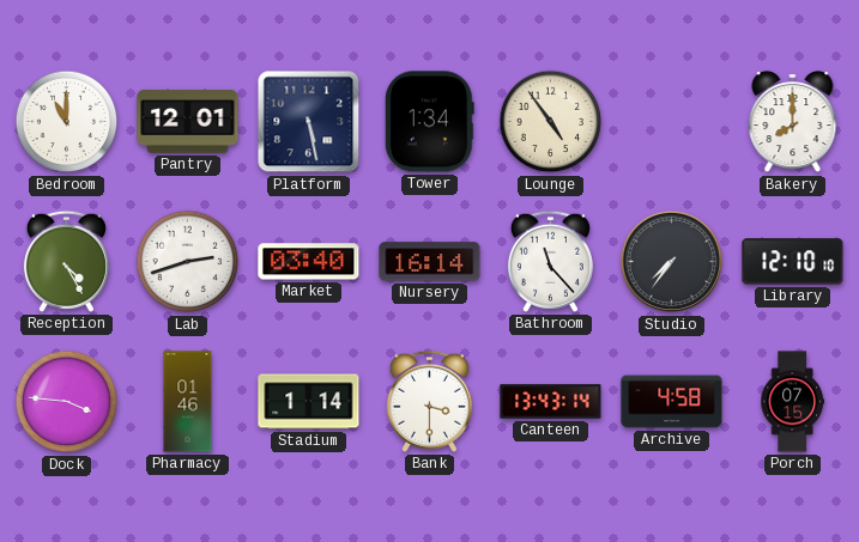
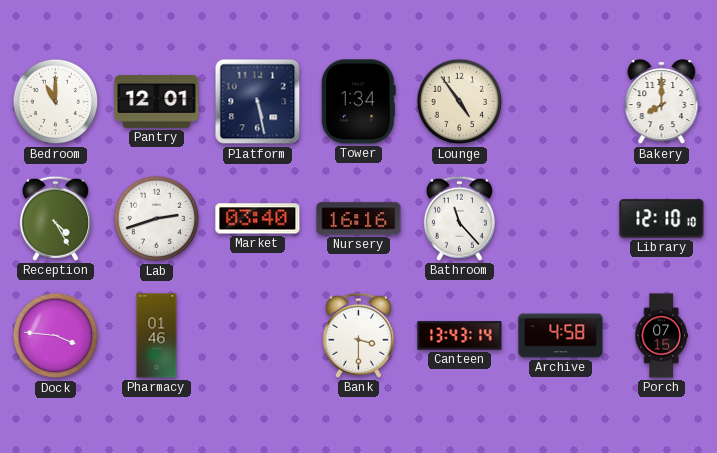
Nursery: 16:14 -> 16:16 (359, 219)
Studio: 7:36 -> none (672, 262)
Stadium: 1:14 -> none (309, 402)
